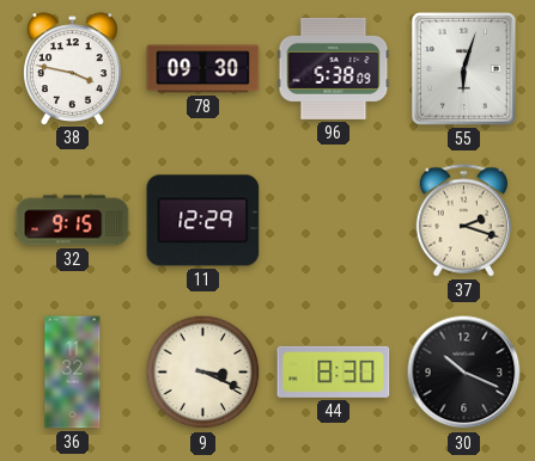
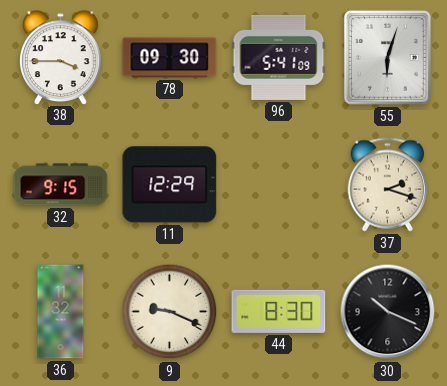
38: 3:47 -> 3:45 (61, 57)
96: 5:38 -> 5:41 (279, 57)
9: 3:19 -> 9:19 (170, 312)
